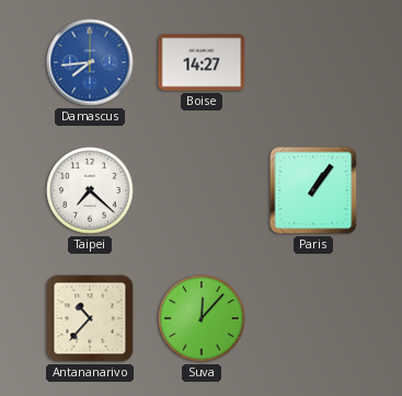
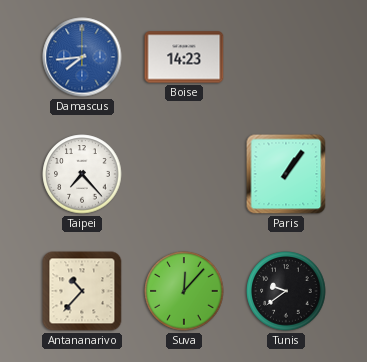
Boise: 14:27 -> 14:23 (184, 57)
Taipei: 7:22 -> 7:23 (82, 174)
Tunis: none -> 9:39 (286, 291)
